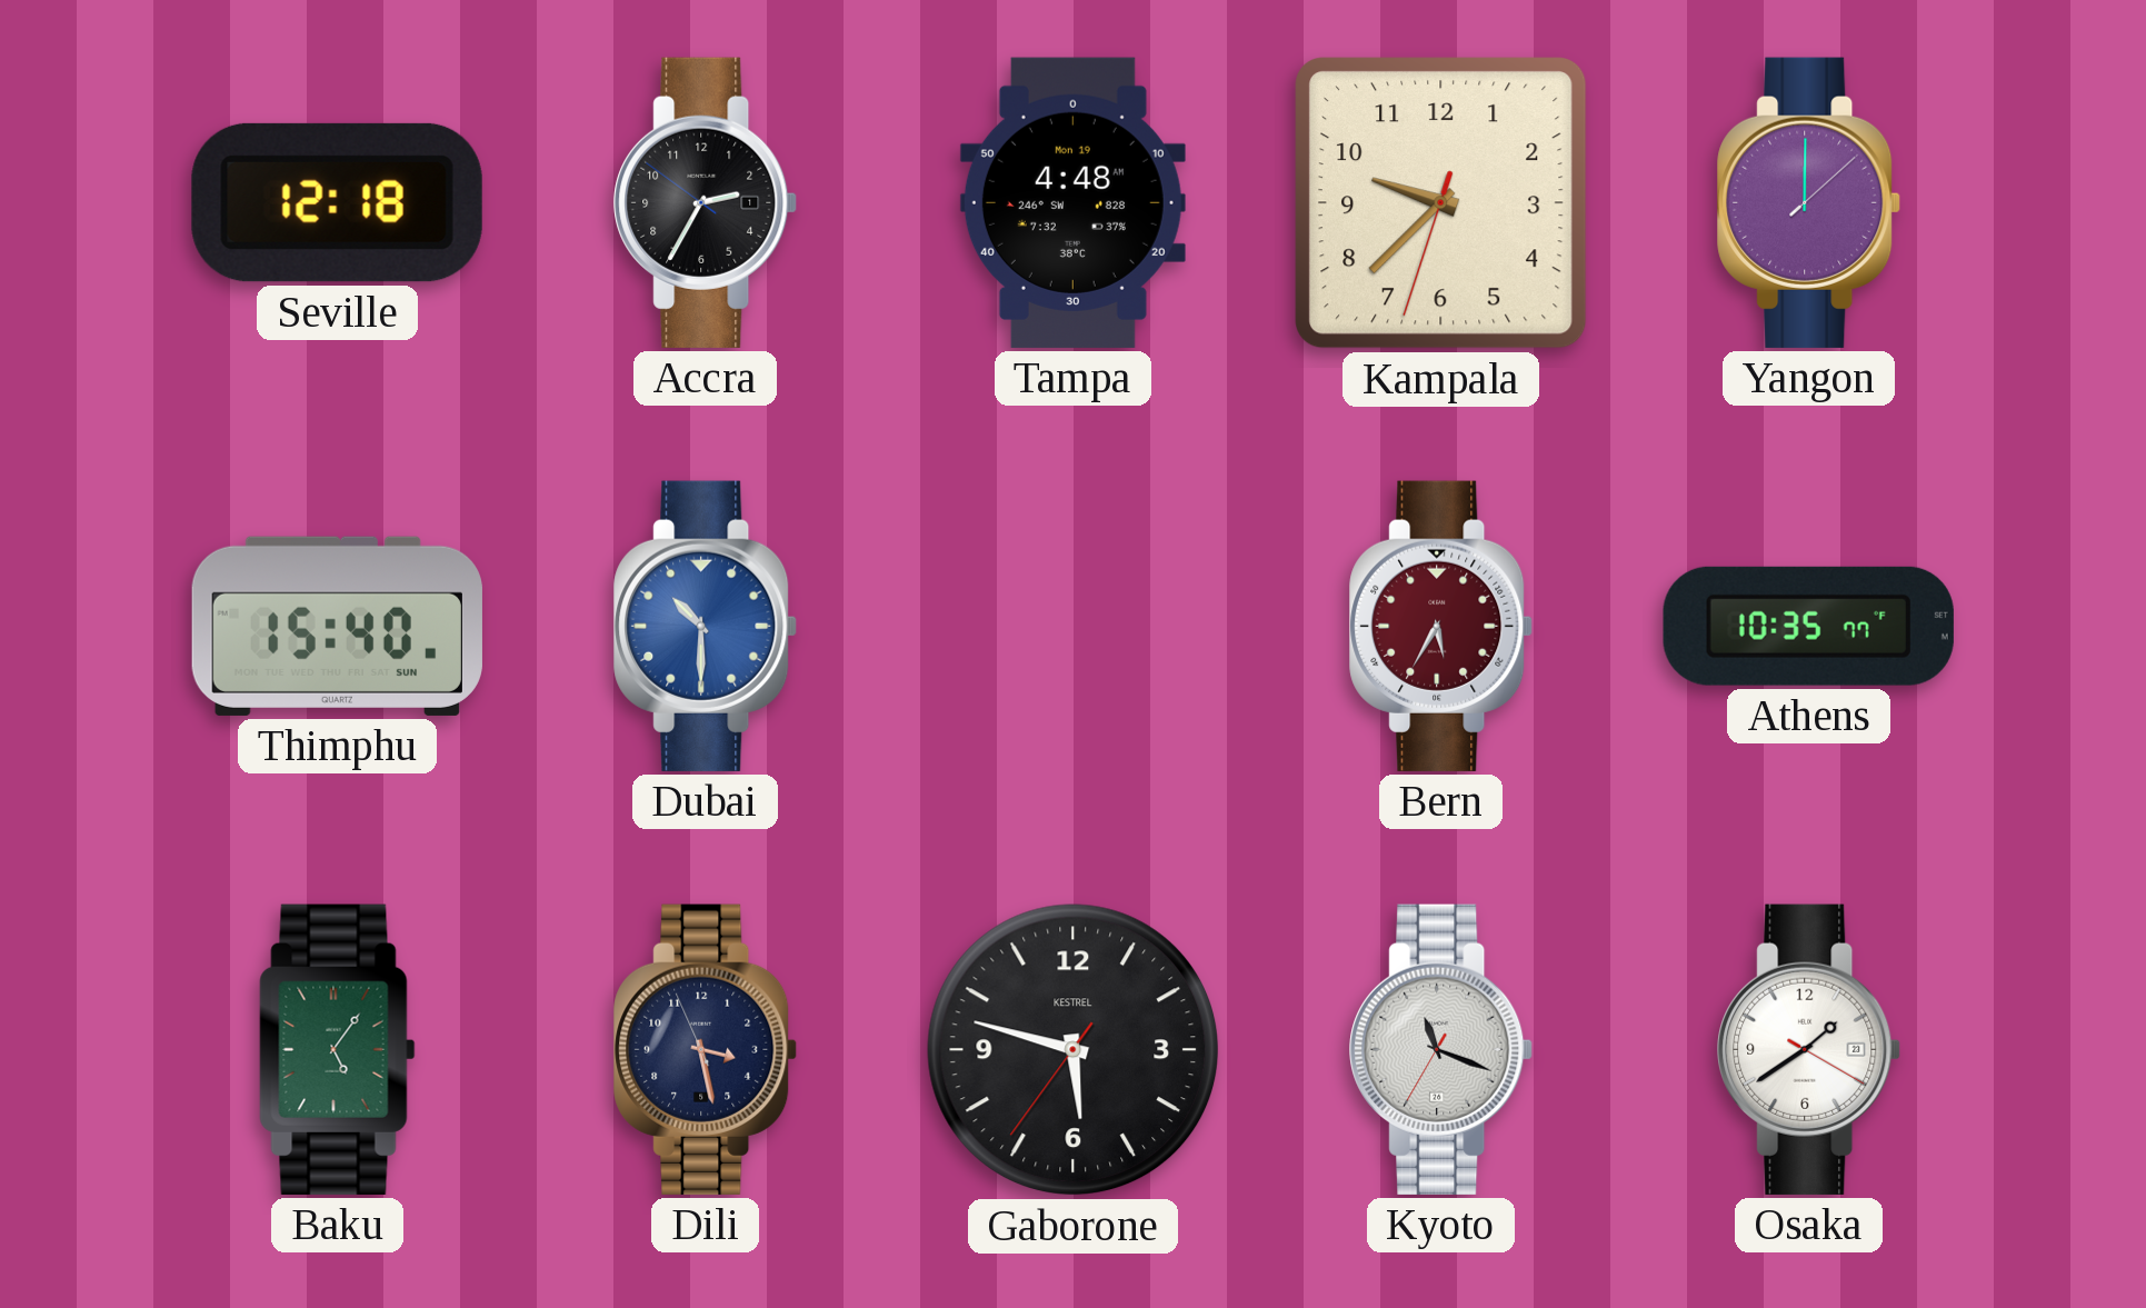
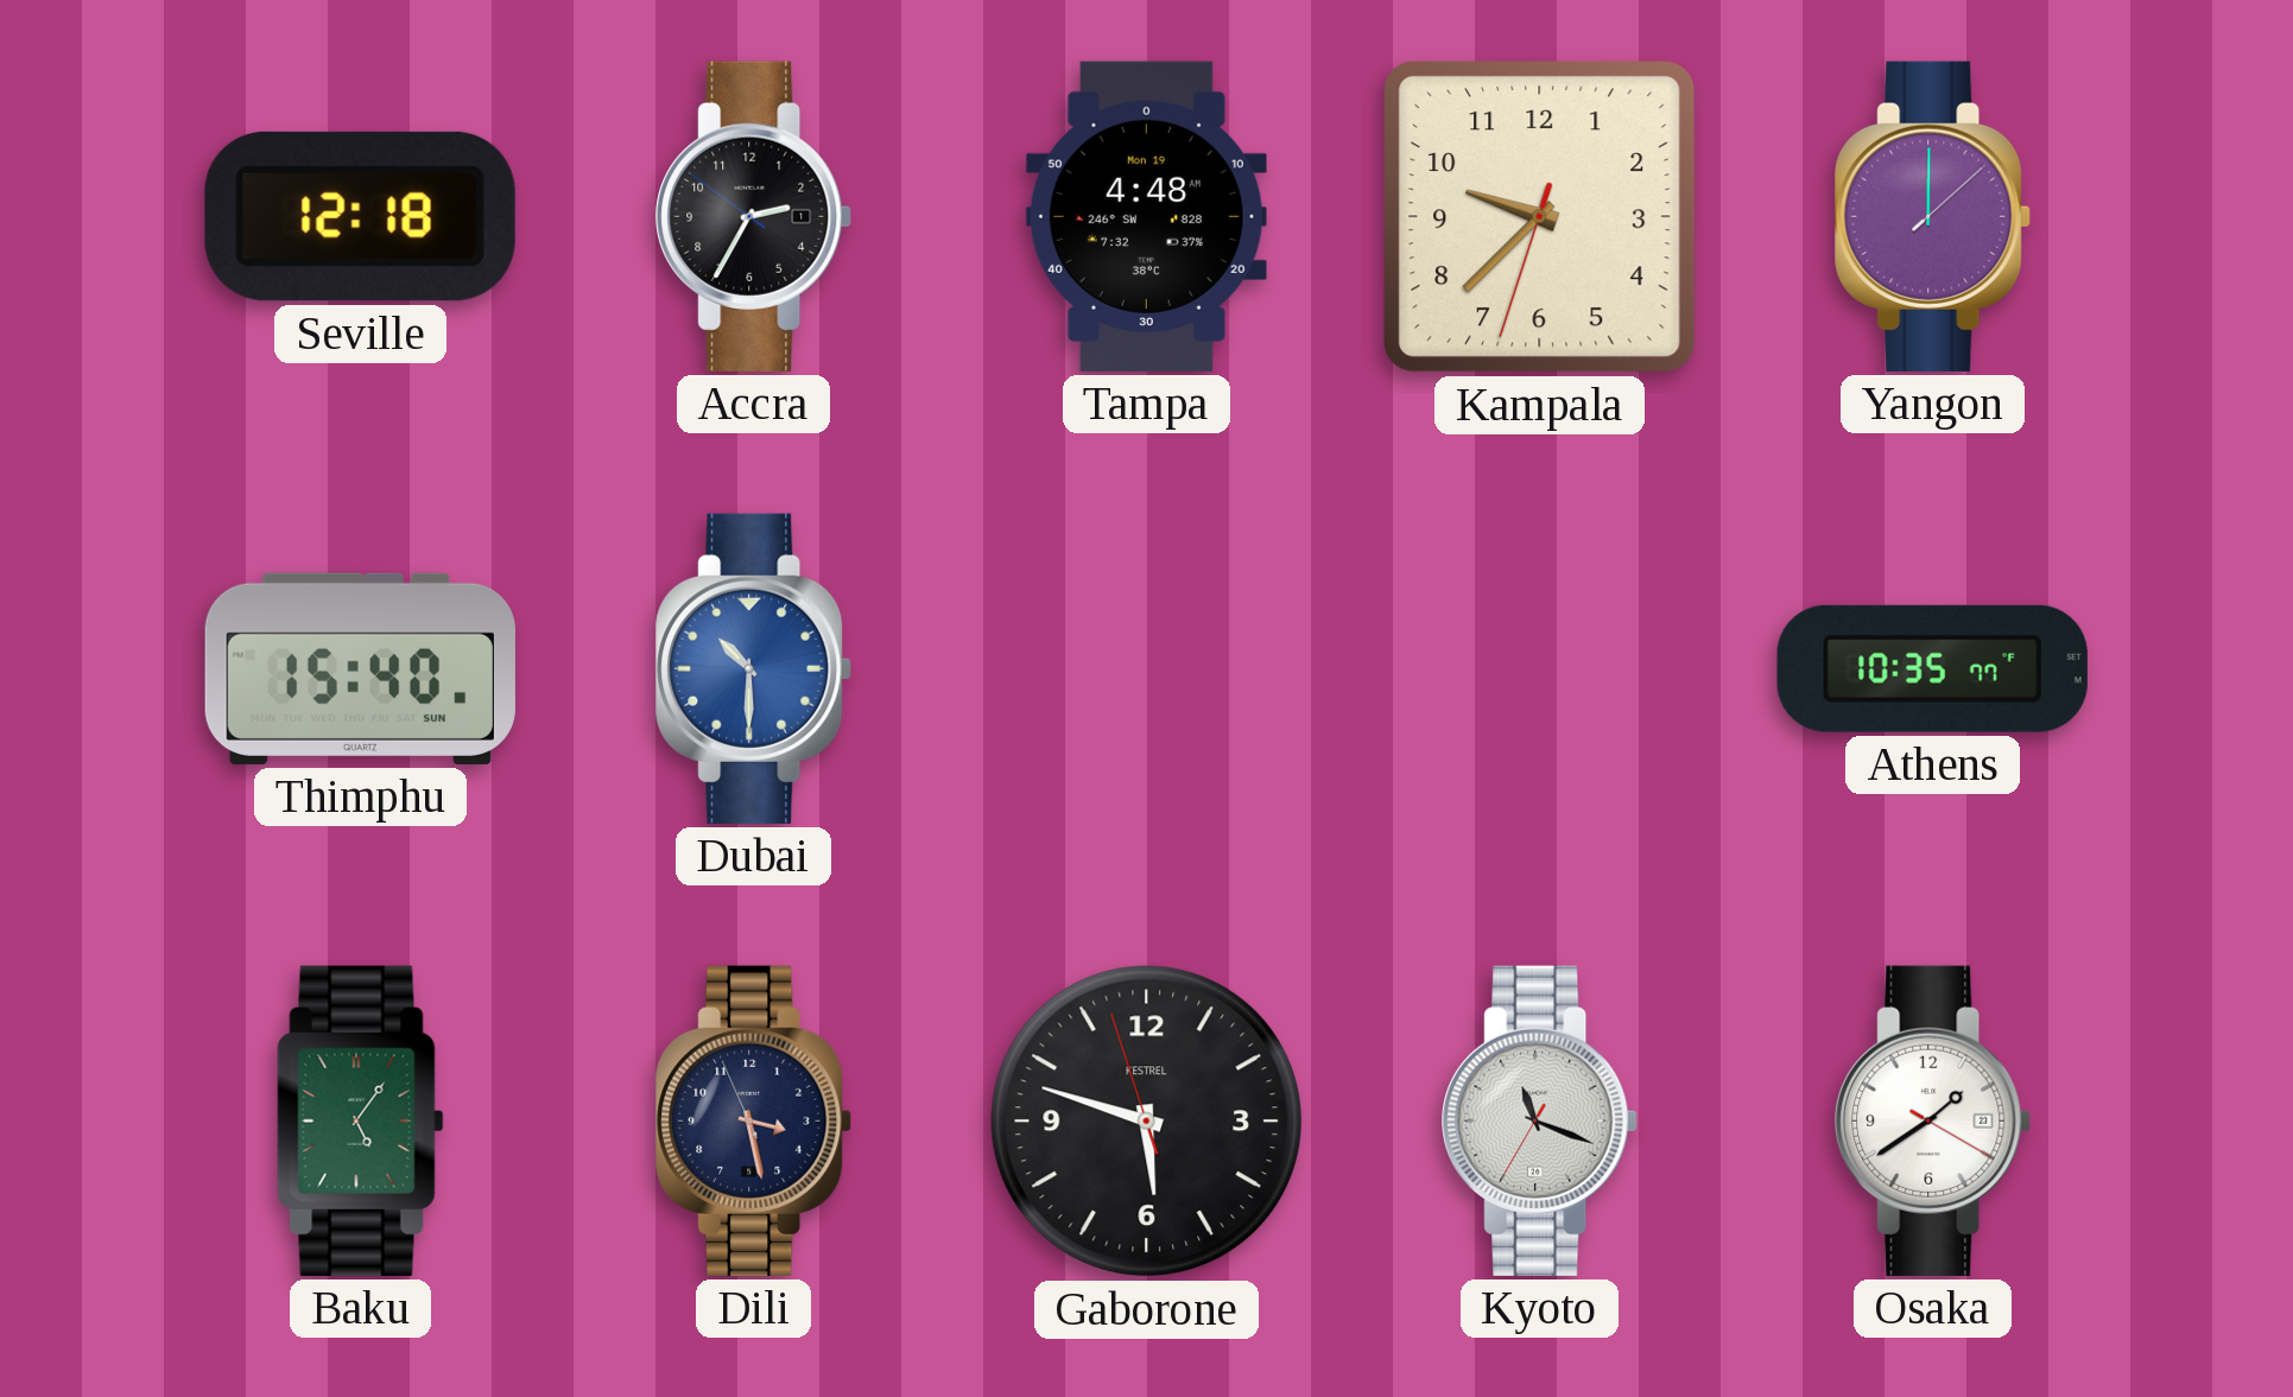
Bern: 5:35 -> none (1441, 626)
Gaborone: 5:47:36 -> 5:47:57 (1147, 1122)
